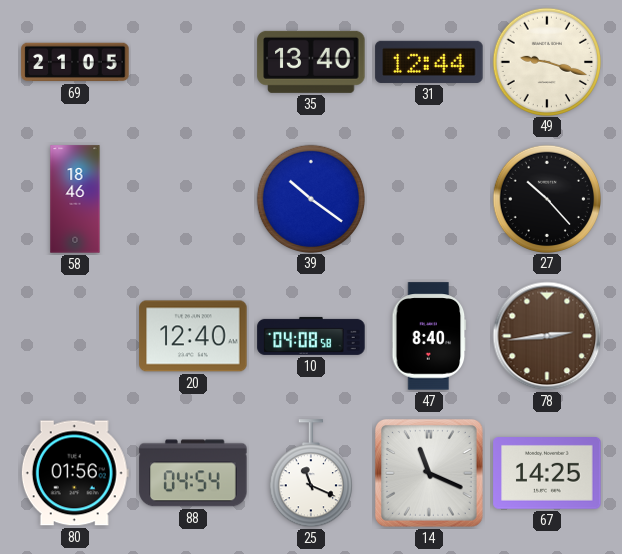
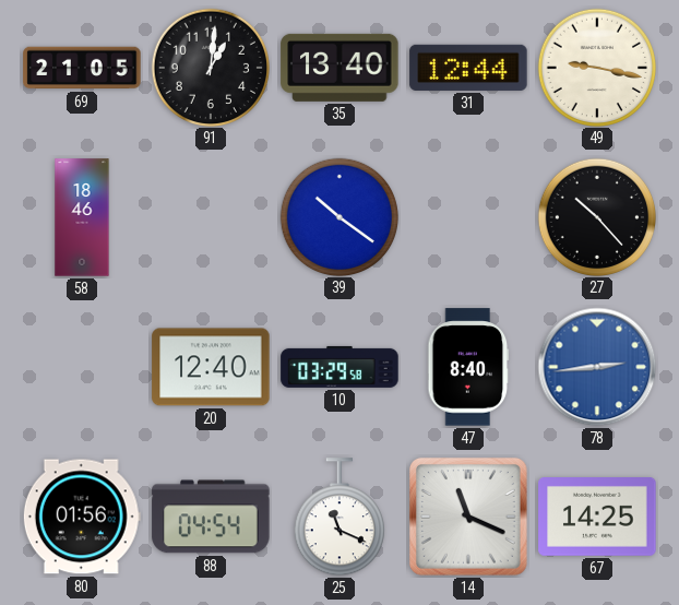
91: none -> 1:01 (210, 67)
49: 9:18 -> 9:17 (596, 67)
10: 04:08 -> 03:29 (339, 367)
78 dial: brown -> blue (597, 367)
